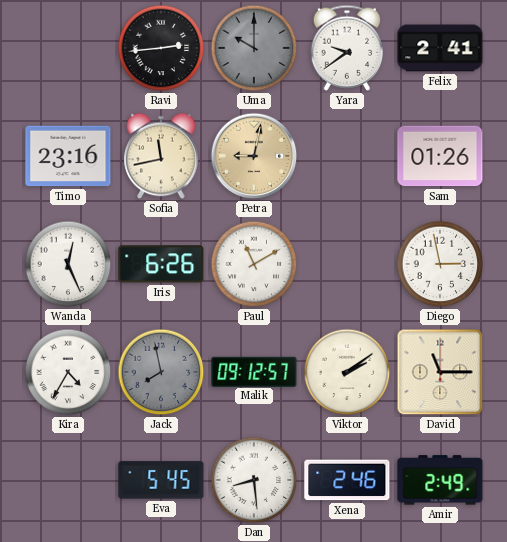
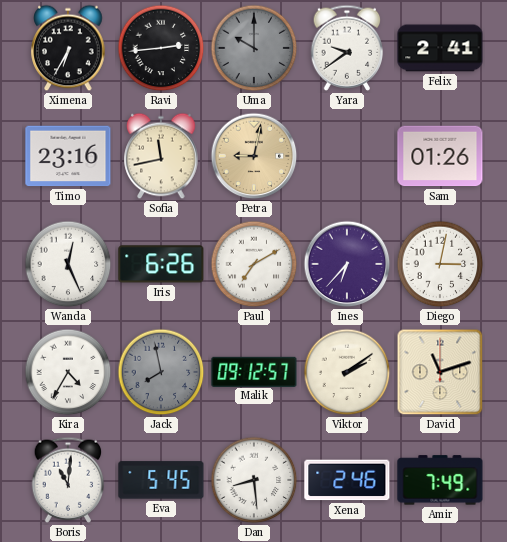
Ximena: none -> 6:35 (68, 48)
Paul: 11:10 -> 7:10 (254, 264)
Ines: none -> 6:37 (347, 264)
Diego: 2:58 -> 3:02 (440, 264)
David: 11:15 -> 11:12 (440, 372)
Boris: none -> 11:01 (68, 480)
Amir: 2:49 -> 7:49 (440, 480)
